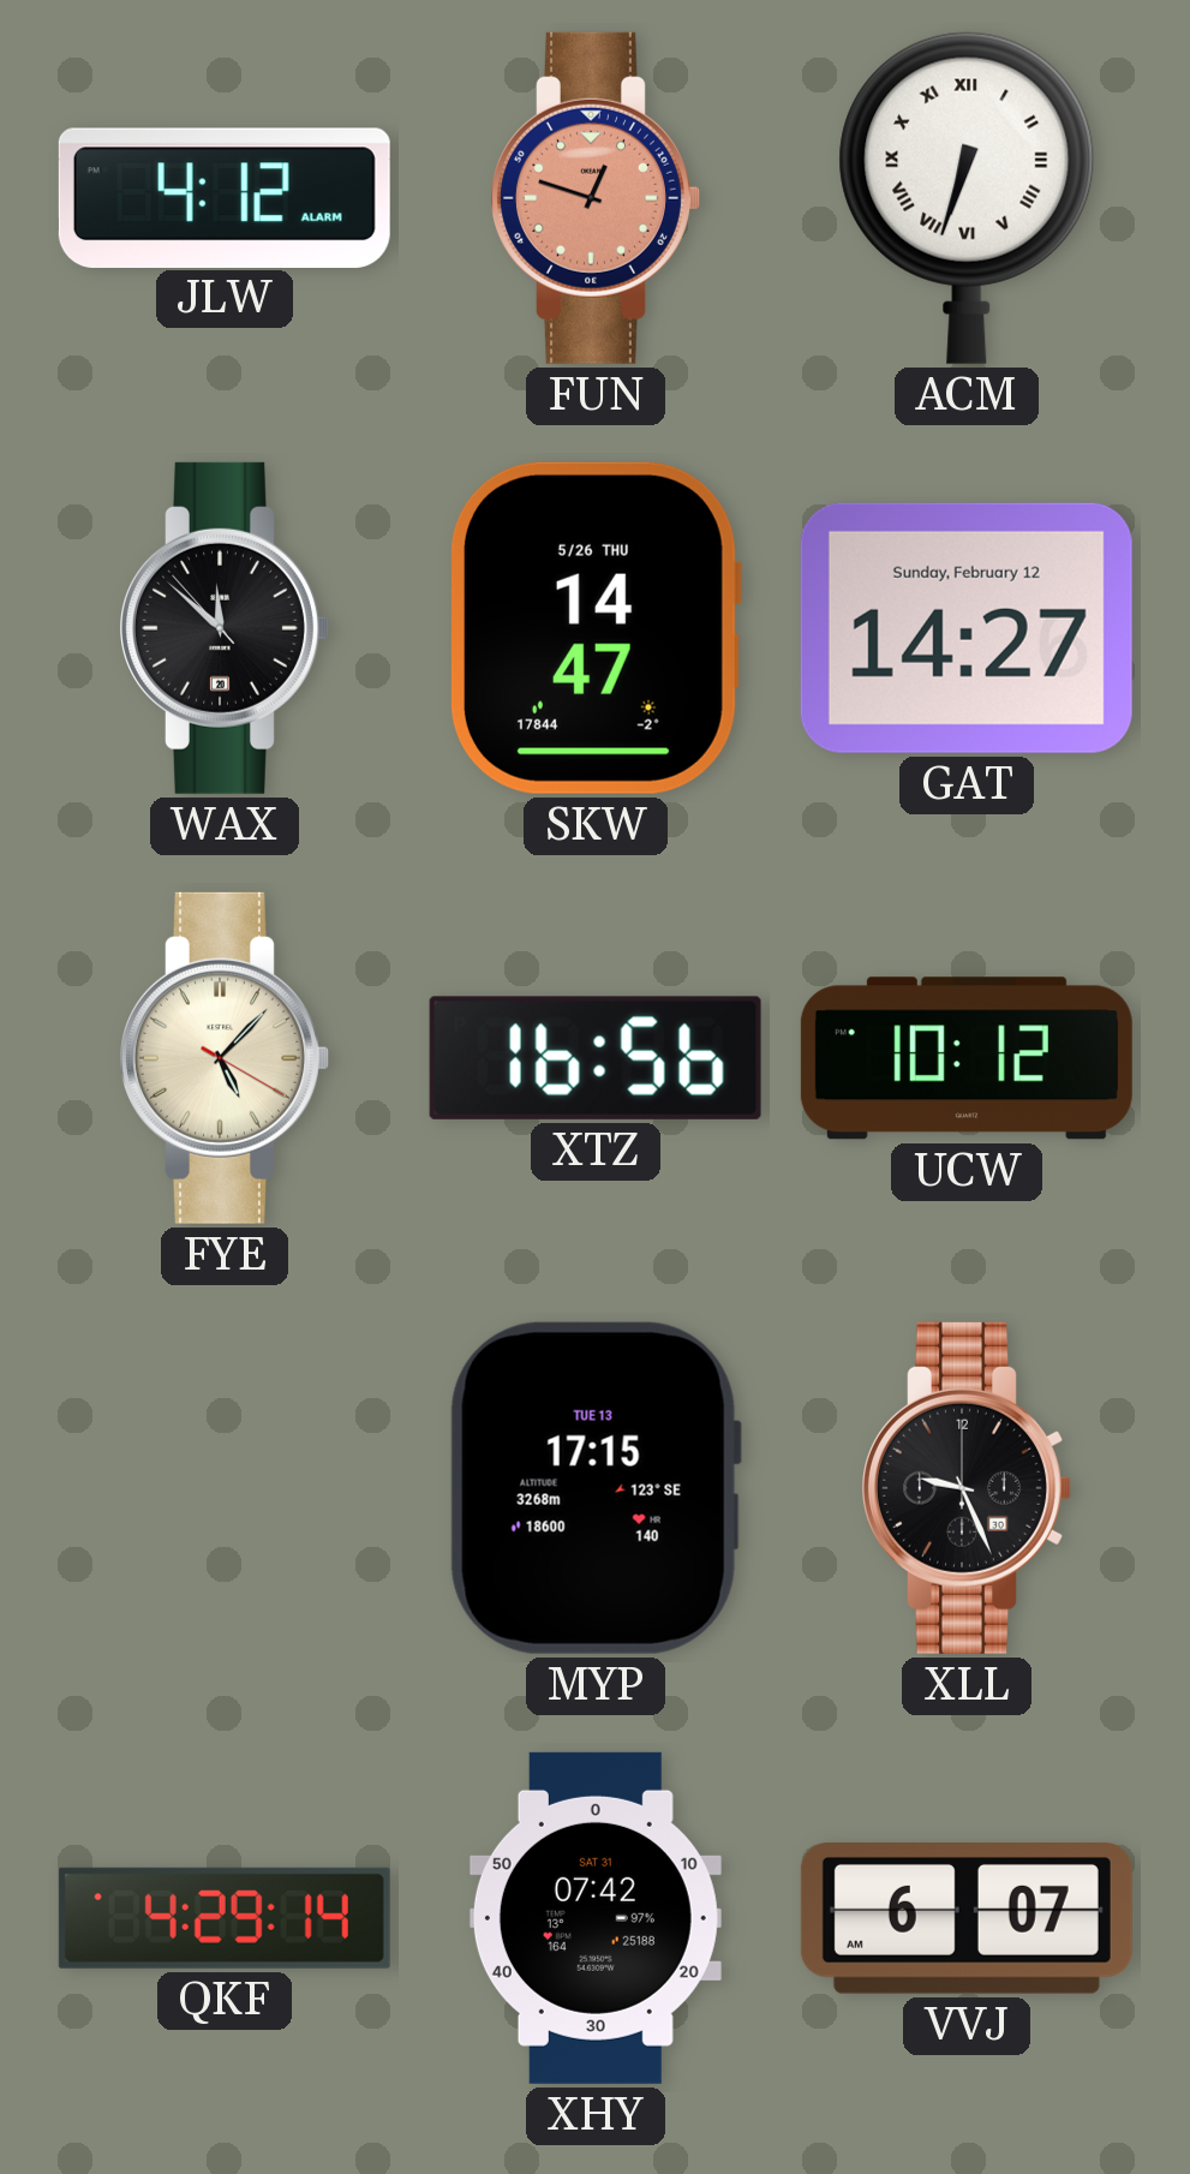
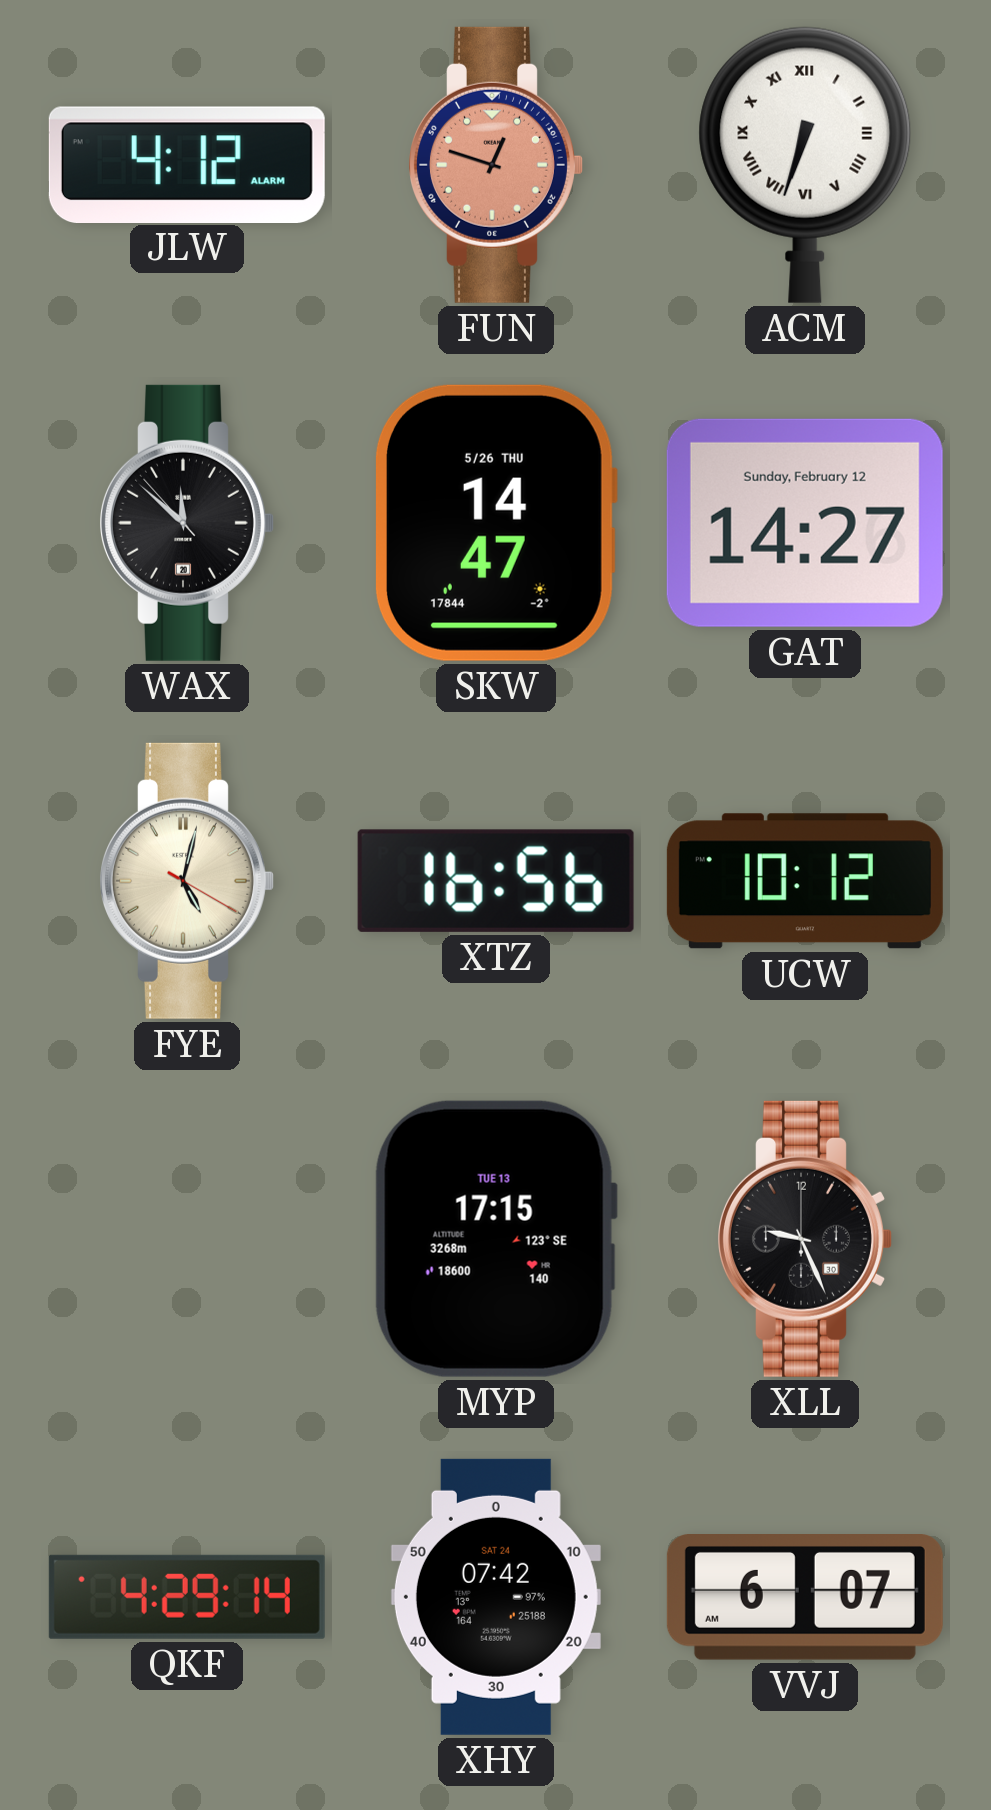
FYE: 5:07 -> 5:02 (187, 881)
XHY date: SAT 31 -> SAT 24 (496, 1597)
